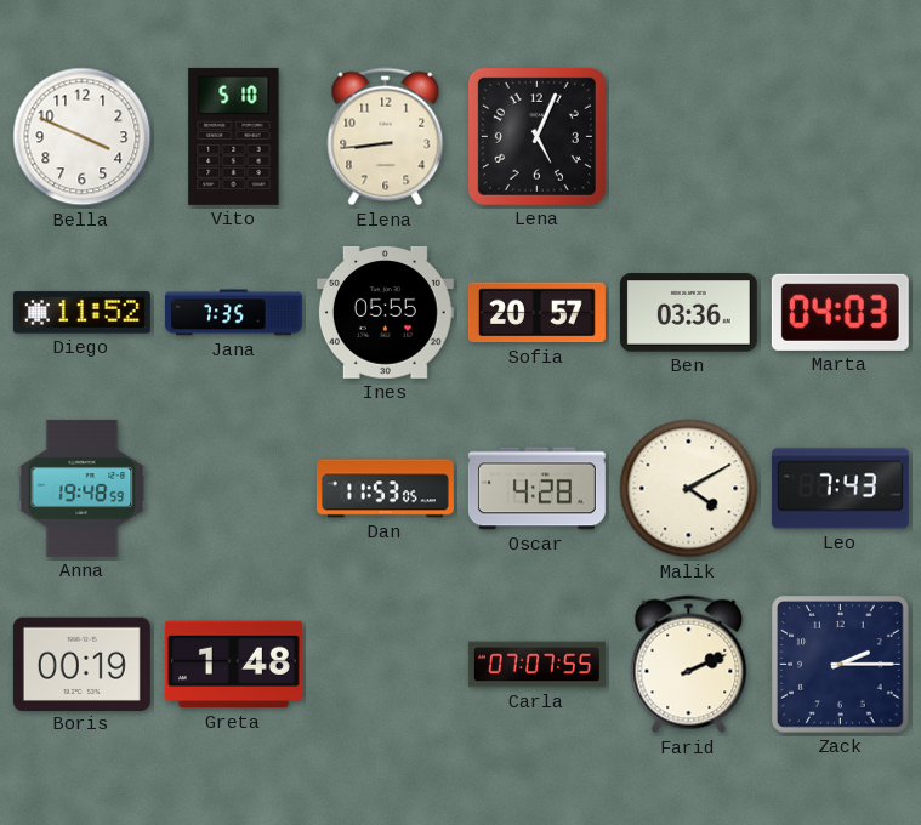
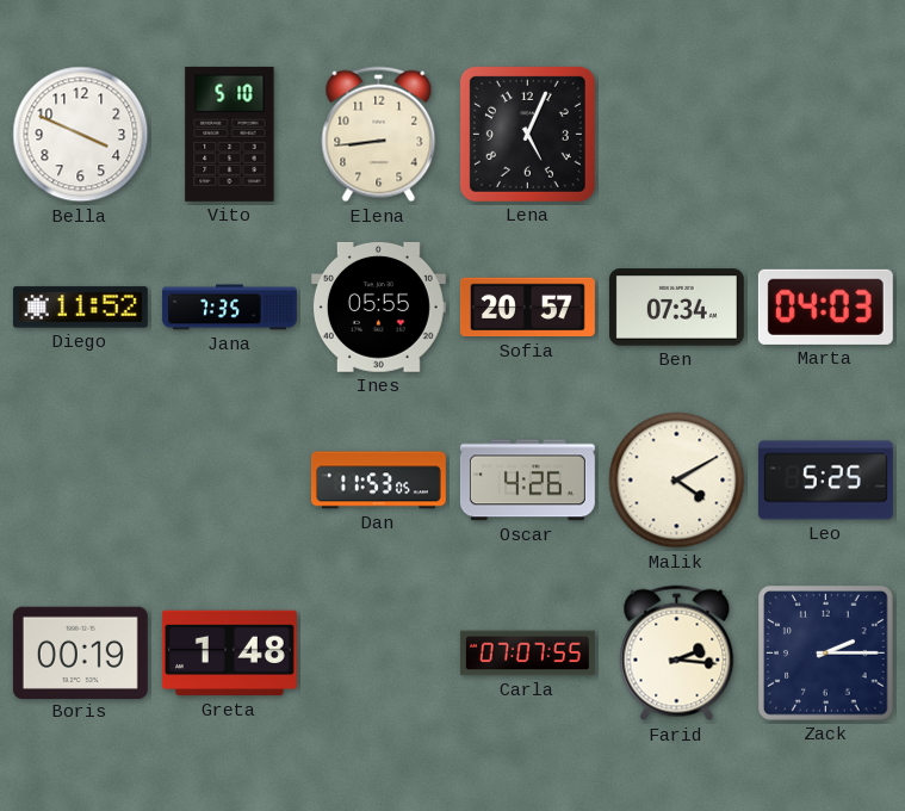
Ben: 03:36 -> 07:34 (676, 308)
Anna: 19:48 -> none (83, 488)
Oscar: 4:28 -> 4:26 (527, 481)
Leo: 7:43 -> 5:25 (825, 481)
Farid: 2:11 -> 2:16 (677, 654)
